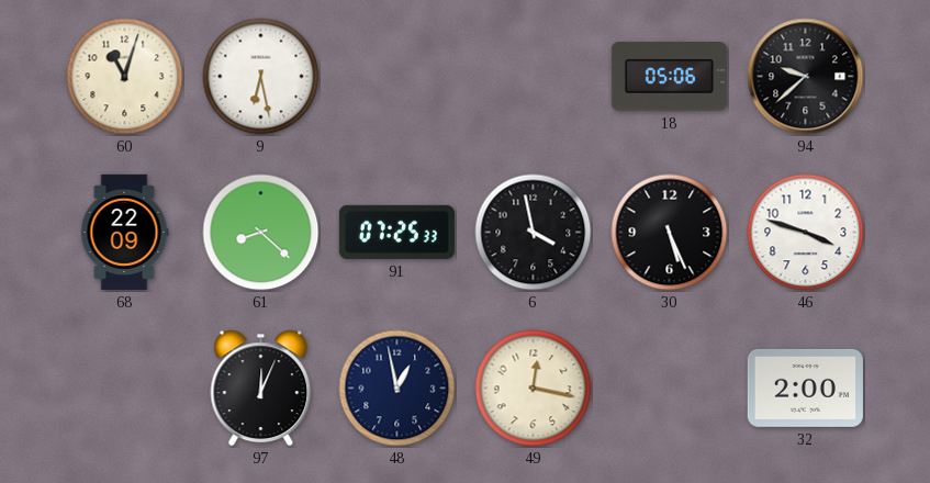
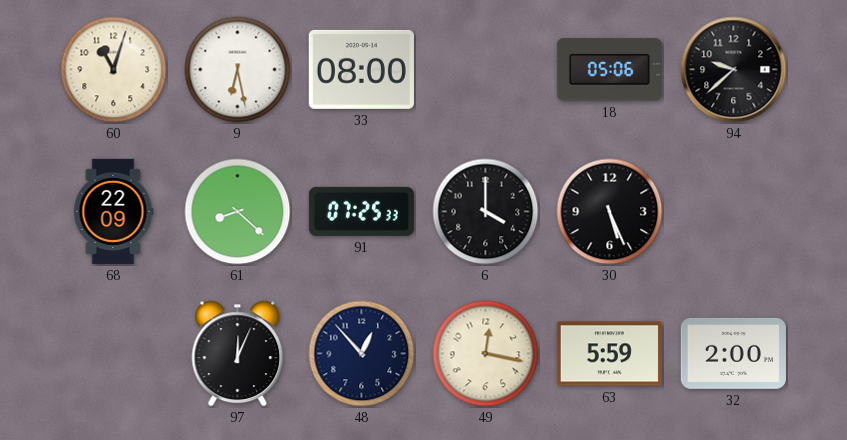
33: none -> 08:00 (361, 69)
6: 3:58 -> 4:00 (486, 212)
46: 3:48 -> none (806, 233)
48: 12:58 -> 12:53 (362, 354)
63: none -> 5:59 (609, 354)
